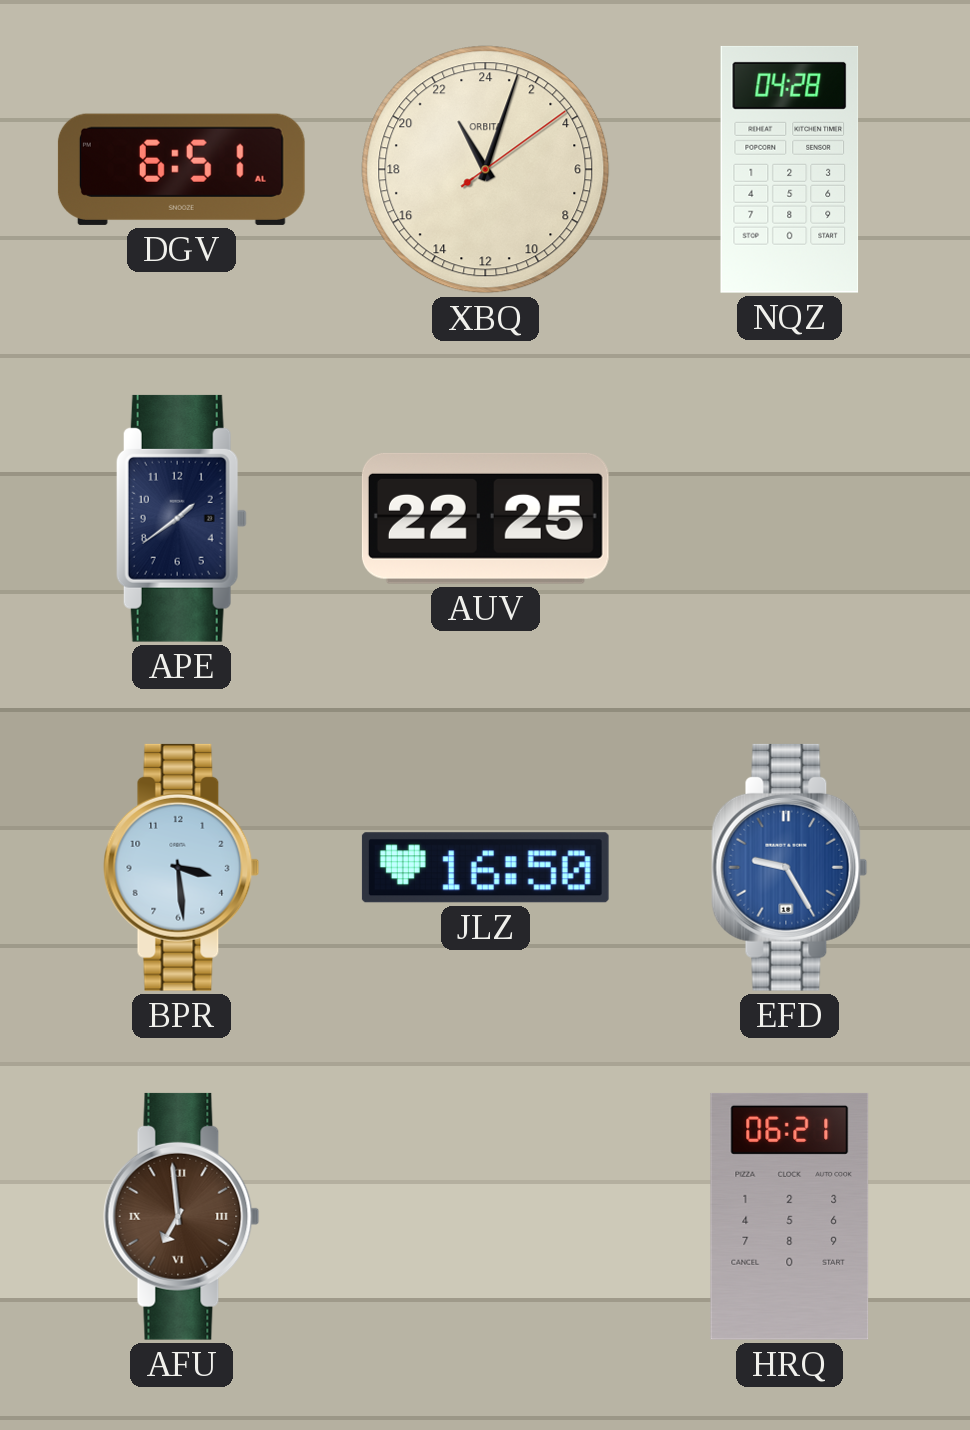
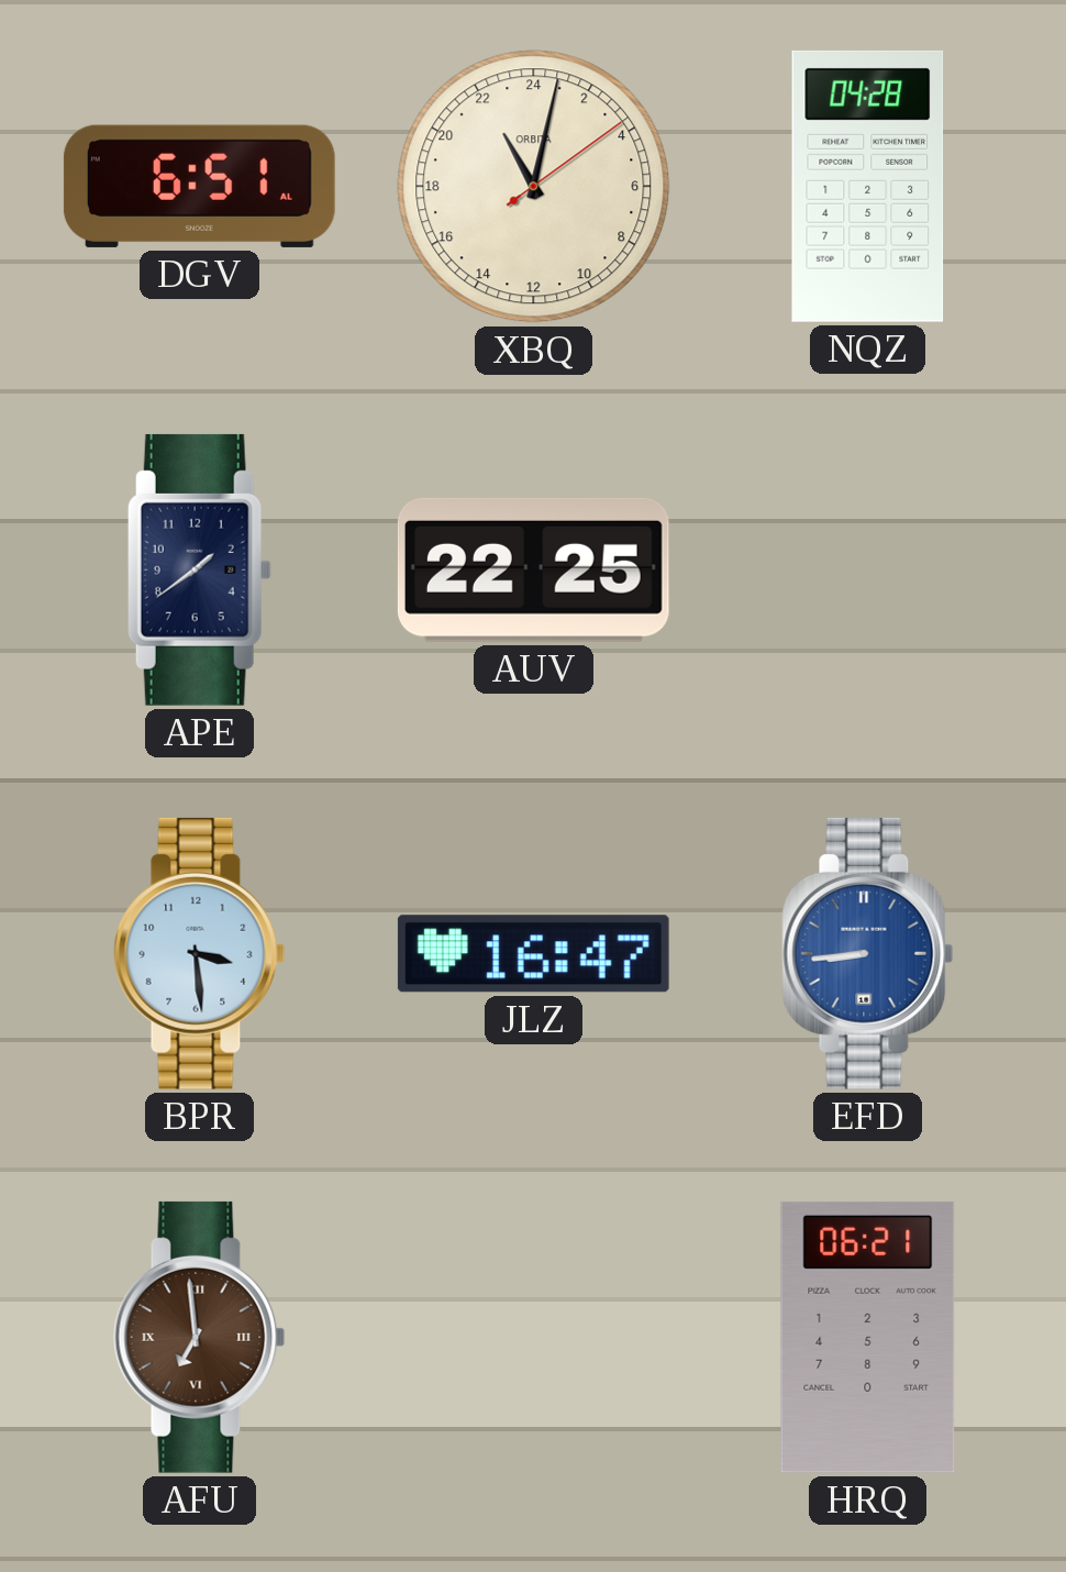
XBQ: 22:03 -> 22:02 (534, 187)
JLZ: 16:50 -> 16:47 (533, 954)
EFD: 9:25 -> 8:44 (868, 953)
